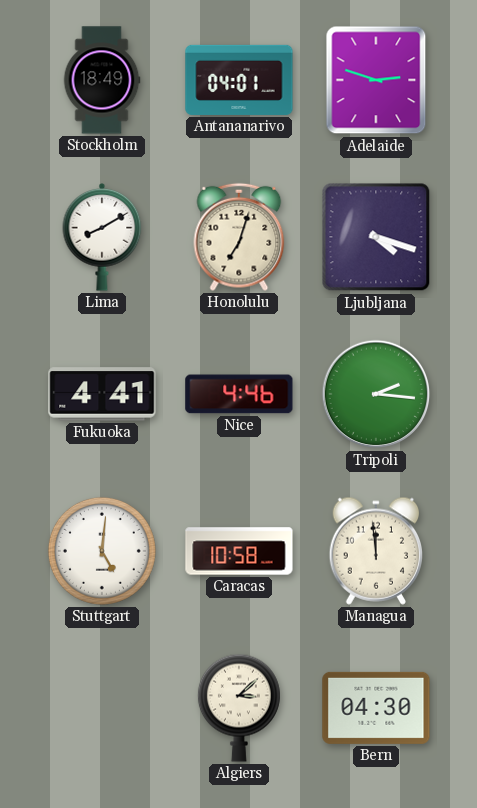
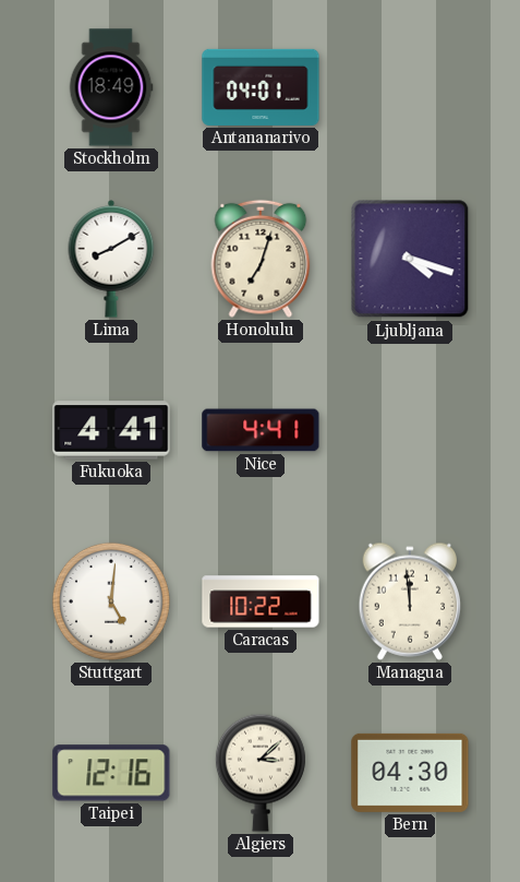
Adelaide: 2:48 -> none (376, 80)
Nice: 4:46 -> 4:41 (261, 430)
Tripoli: 2:16 -> none (376, 394)
Caracas: 10:58 -> 10:22 (261, 601)
Taipei: none -> 12:16 (111, 773)
